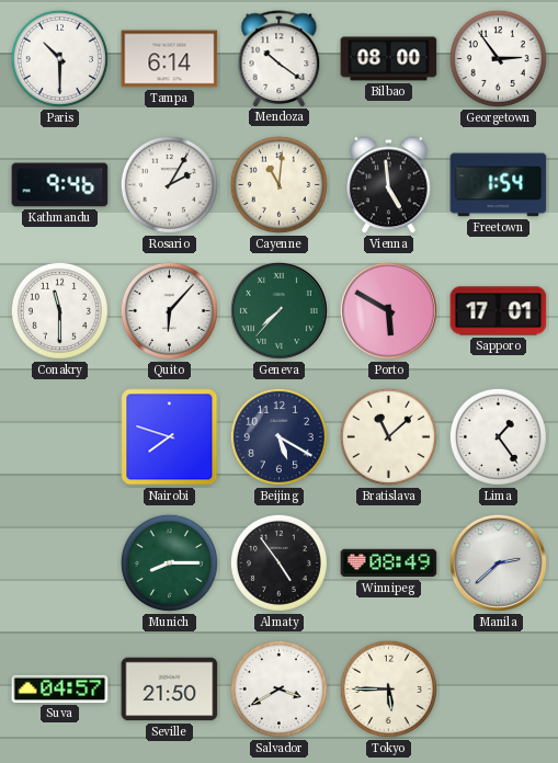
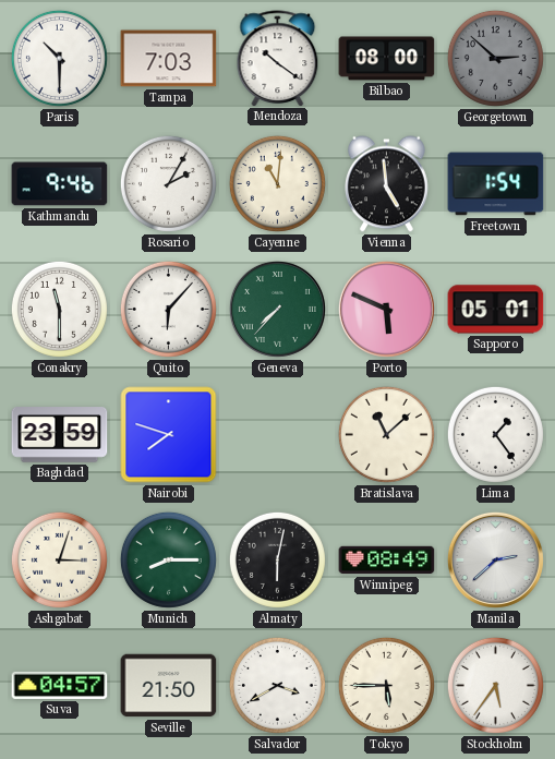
Tampa: 6:14 -> 7:03 (169, 59)
Georgetown: 2:54 -> 2:52 (495, 58)
Georgetown dial: white -> grey (495, 58)
Porto: 5:50 -> 5:49 (386, 309)
Sapporo: 17:01 -> 05:01 (496, 310)
Baghdad: none -> 23:59 (60, 435)
Beijing: 5:20 -> none (278, 436)
Ashgabat: none -> 3:03 (59, 559)
Almaty: 4:54 -> 6:02 (277, 559)
Stockholm: none -> 5:36 (495, 685)
